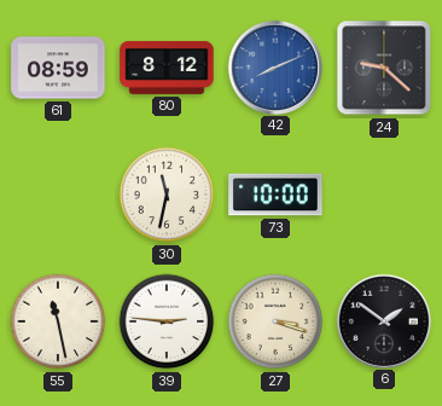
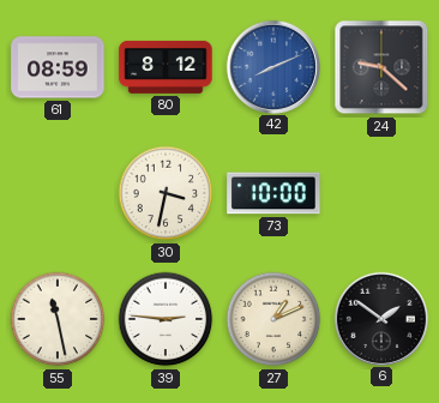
30: 11:32 -> 3:32 (166, 193)
27: 3:18 -> 1:11 (273, 319)
